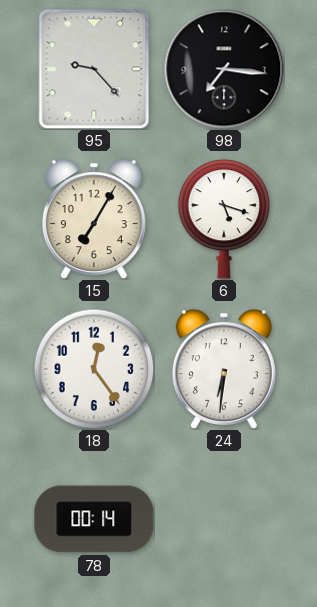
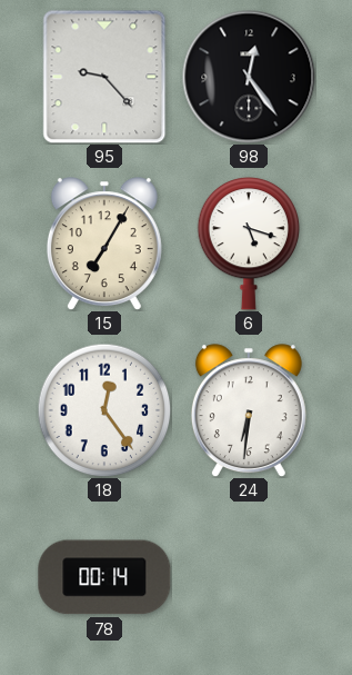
98: 7:16 -> 12:24 (249, 77)
